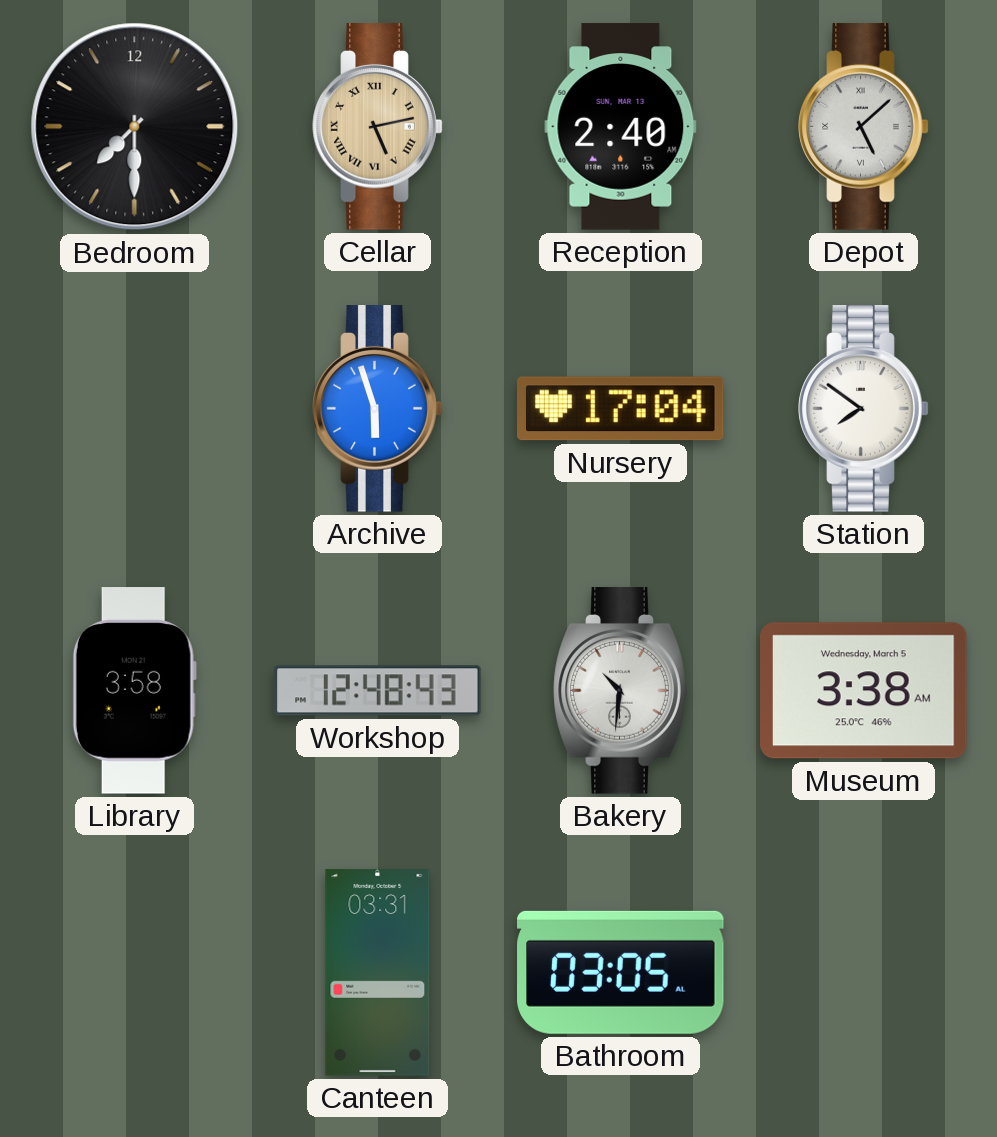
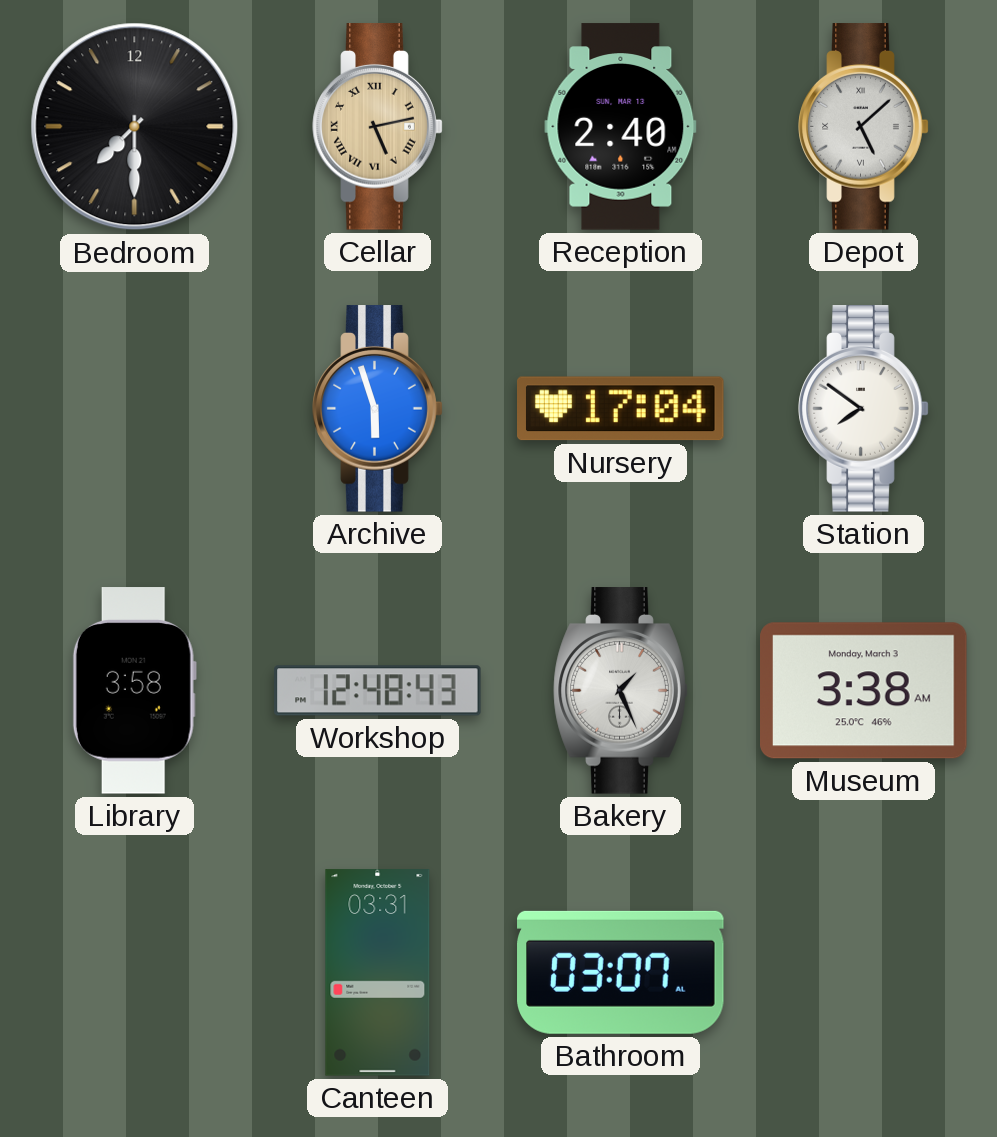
Bakery: 10:31 -> 1:26 (621, 691)
Museum date: Wednesday, March 5 -> Monday, March 3 (864, 691)
Bathroom: 03:05 -> 03:07 (621, 972)
